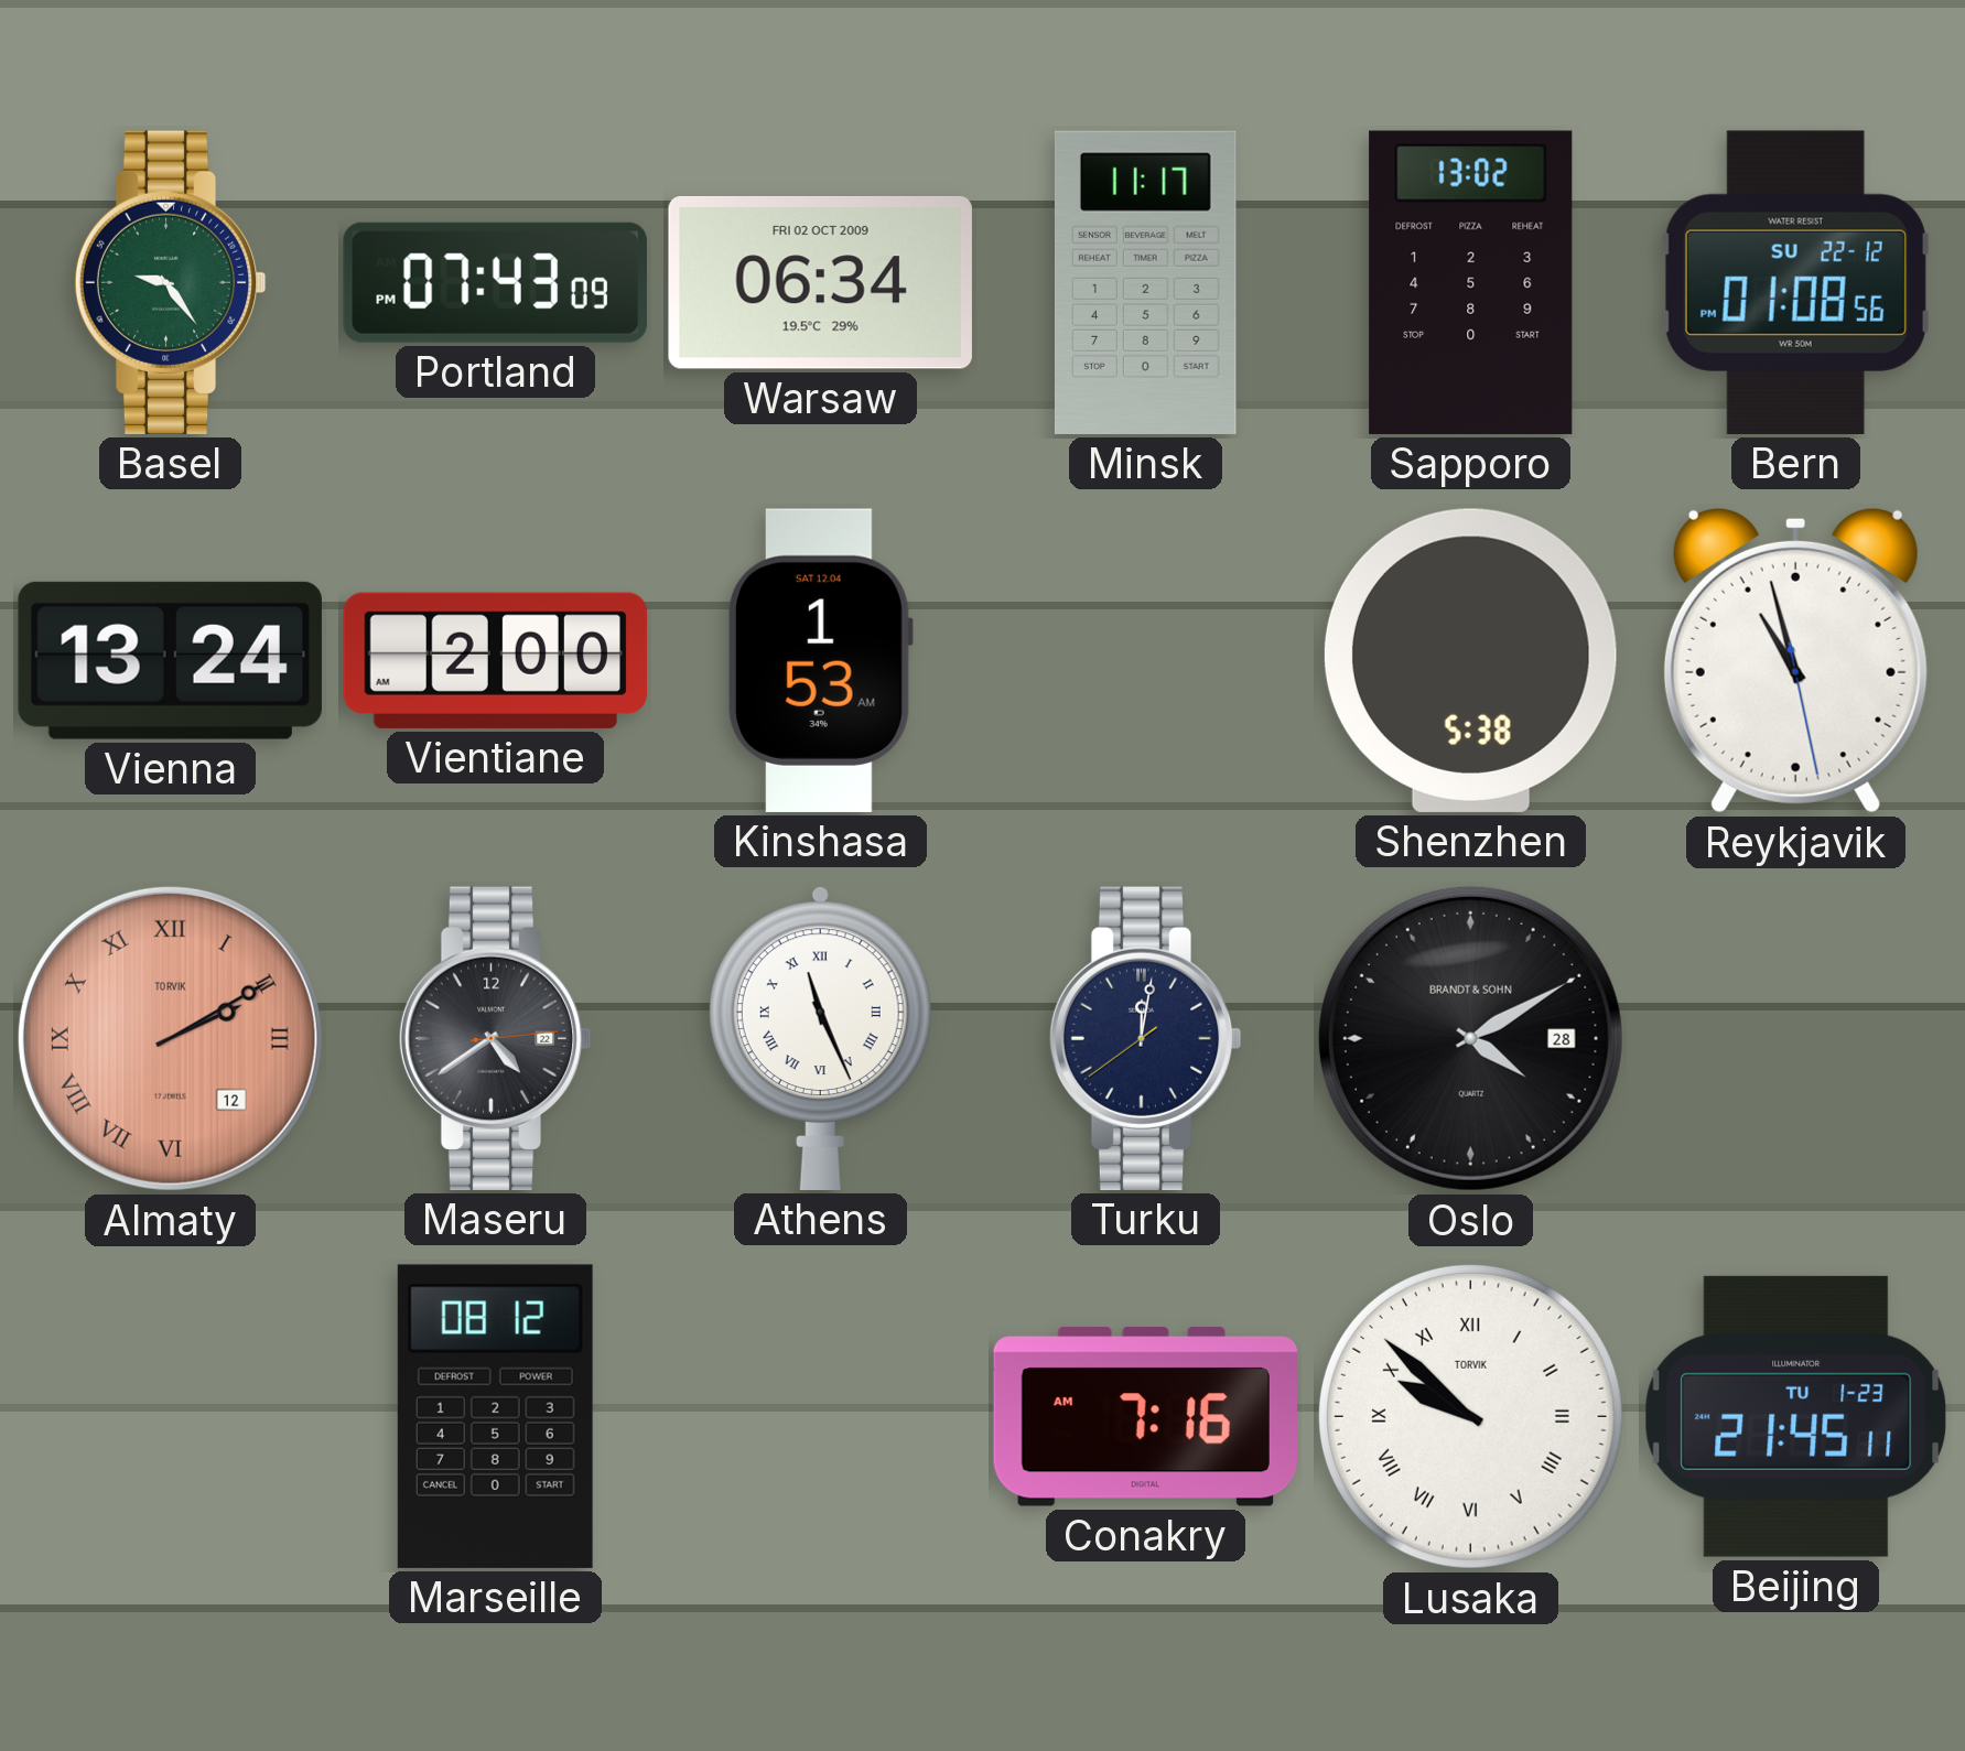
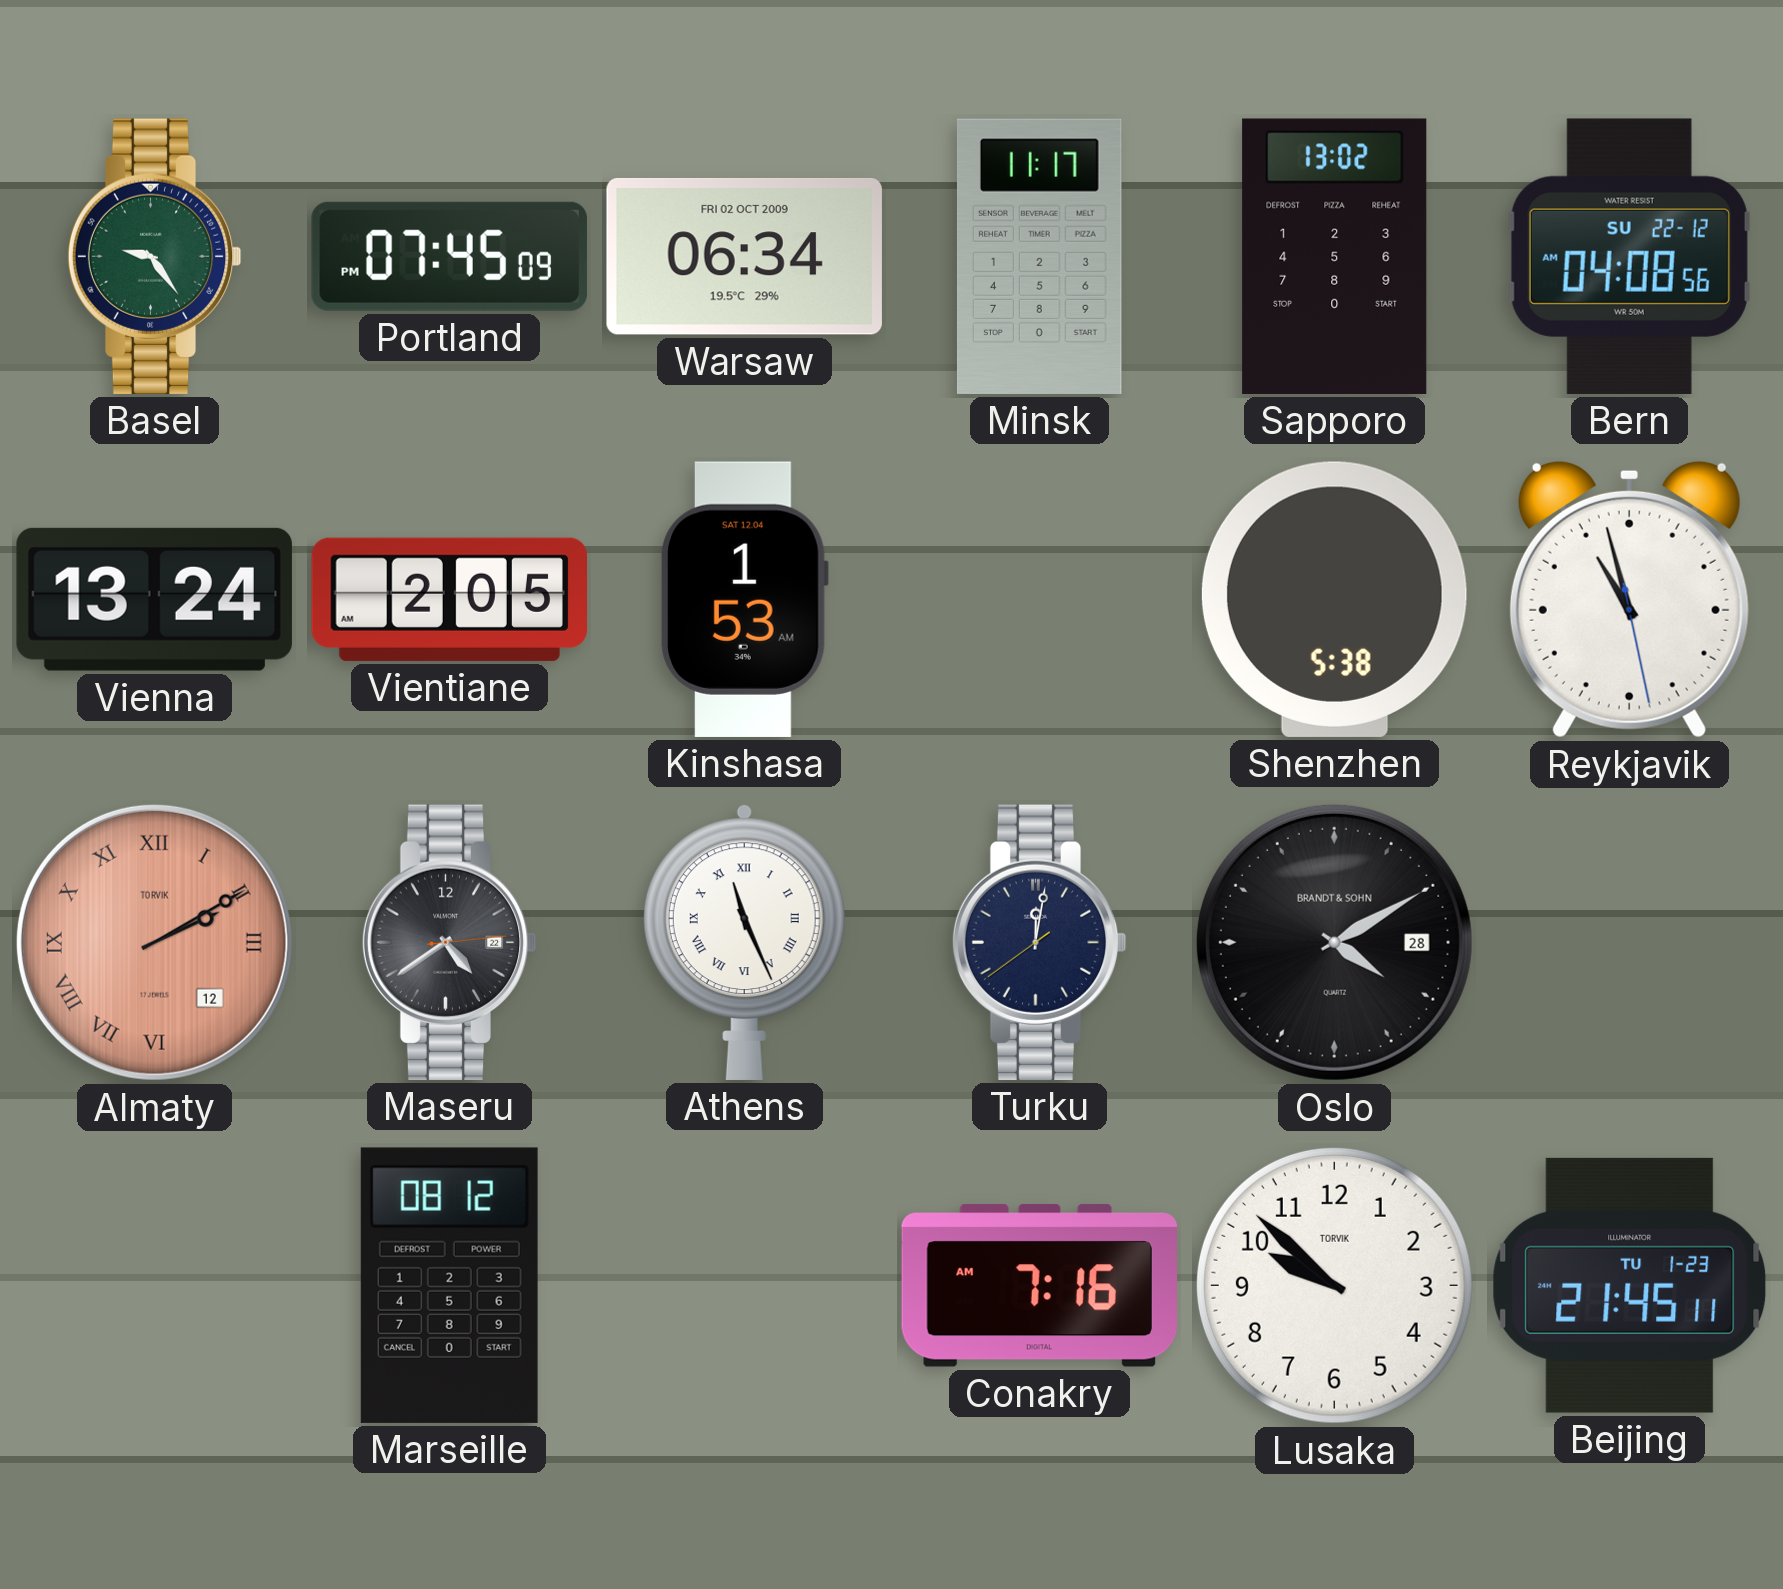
Portland: 07:43 -> 07:45 (449, 256)
Bern: 01:08 -> 04:08 (1629, 256)
Vientiane: 2:00 -> 2:05 (449, 599)
Lusaka numerals: Roman -> Arabic (1334, 1285)
